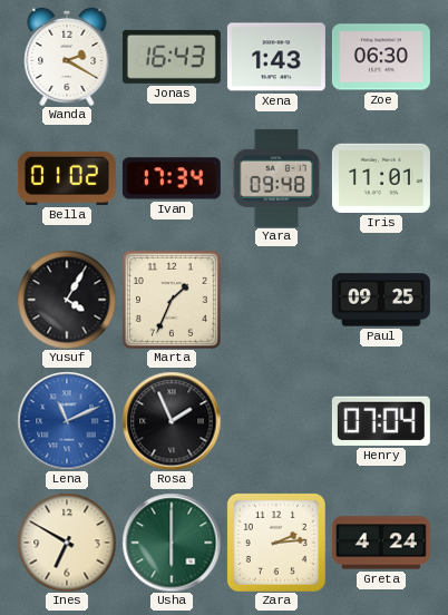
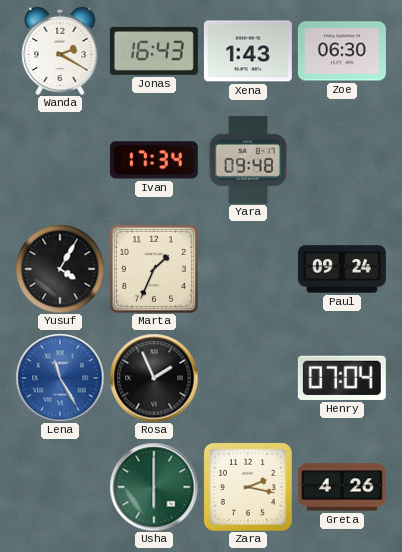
Bella: 01:02 -> none (67, 178)
Iris: 11:01 -> none (381, 178)
Paul: 09:25 -> 09:24 (342, 269)
Lena: 11:11 -> 11:25 (60, 378)
Ines: 6:50 -> none (67, 543)
Zara: 2:14 -> 2:17 (248, 487)
Greta: 4:24 -> 4:26 (342, 487)
